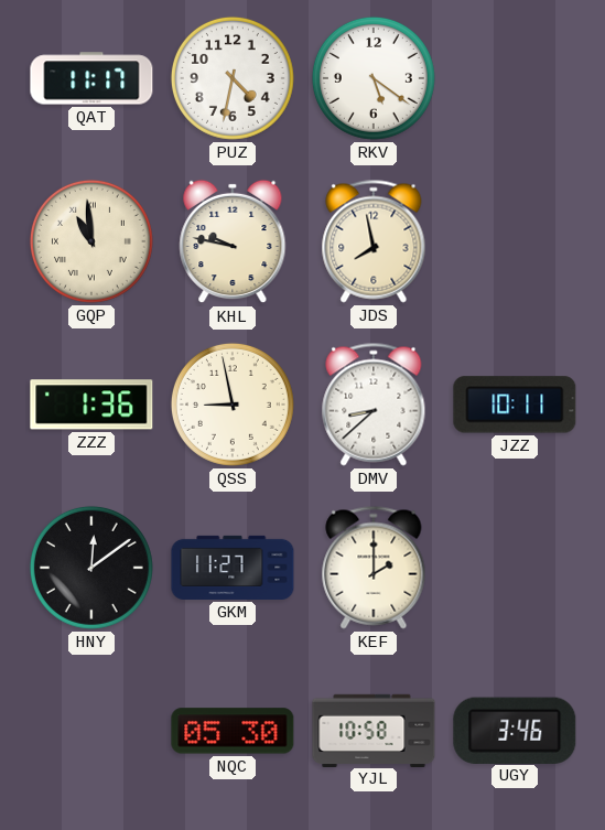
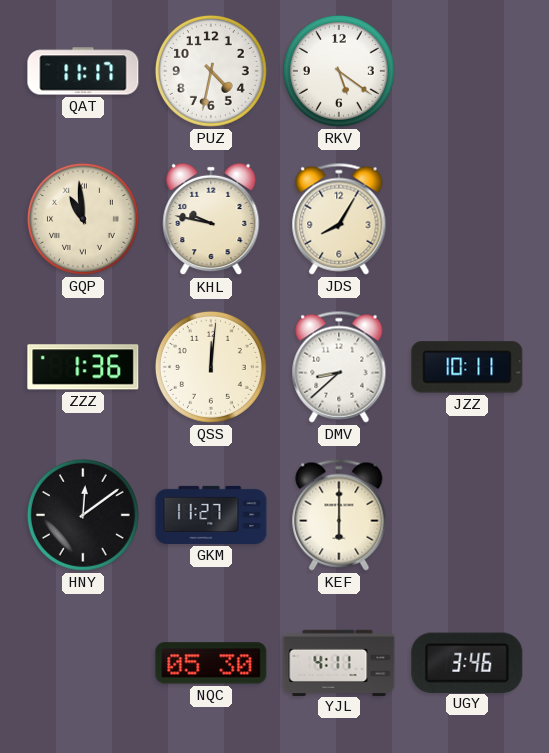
JDS: 7:58 -> 8:05 (339, 219)
QSS: 8:58 -> 12:01 (211, 367)
KEF: 2:00 -> 6:00 (339, 515)
YJL: 10:58 -> 4:11 (339, 662)
